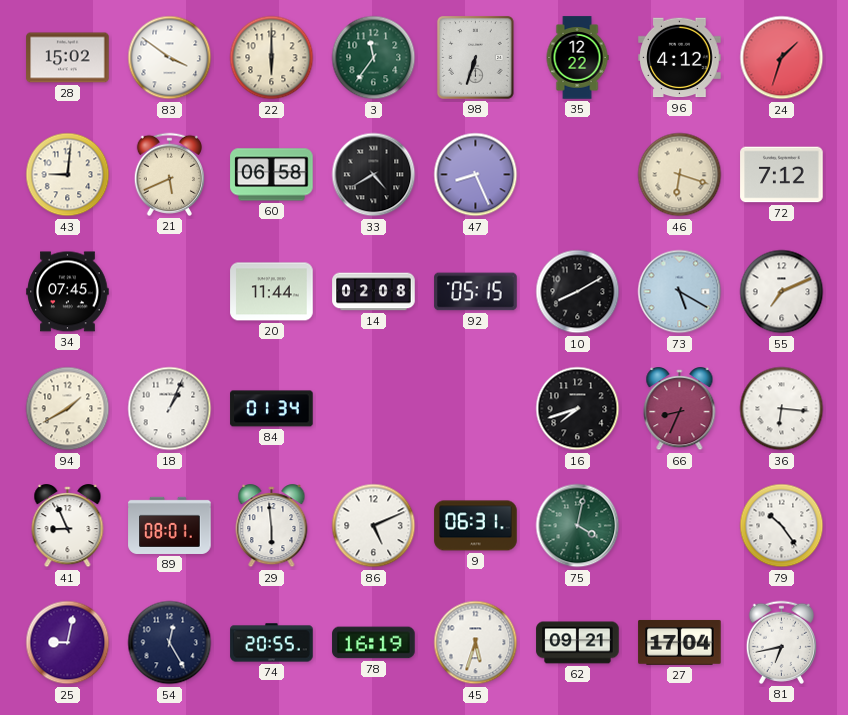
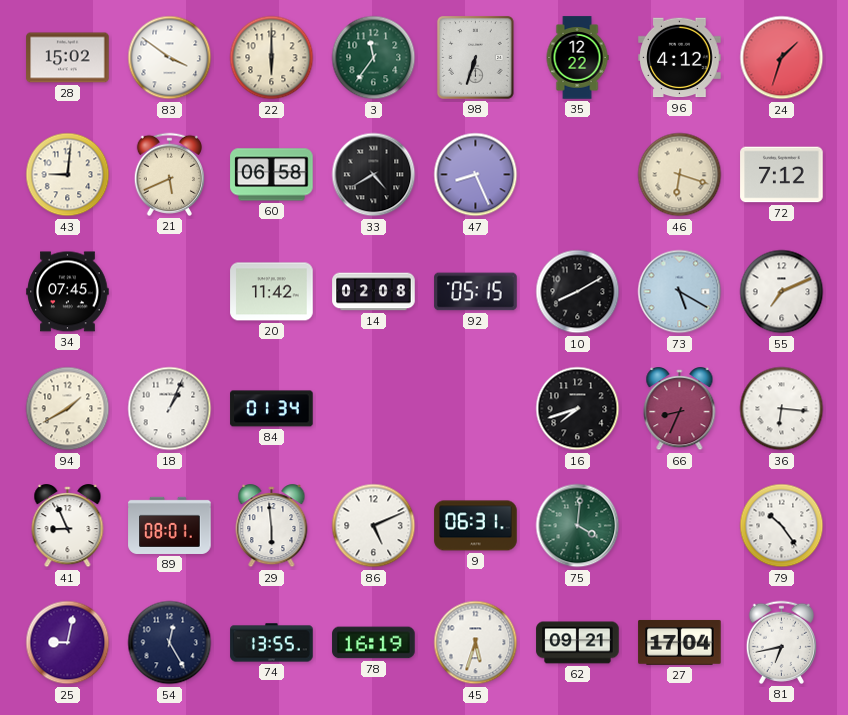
20: 11:44 -> 11:42 (272, 292)
75: 4:02 -> 4:01 (578, 526)
74: 20:55 -> 13:55 (272, 643)
